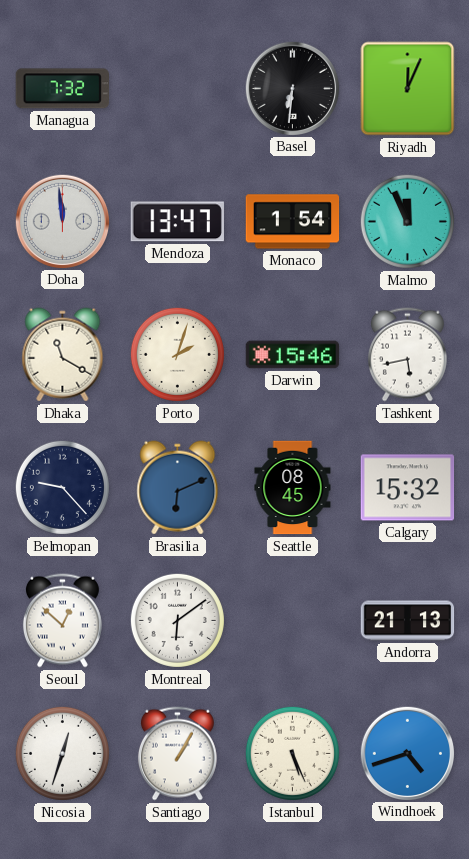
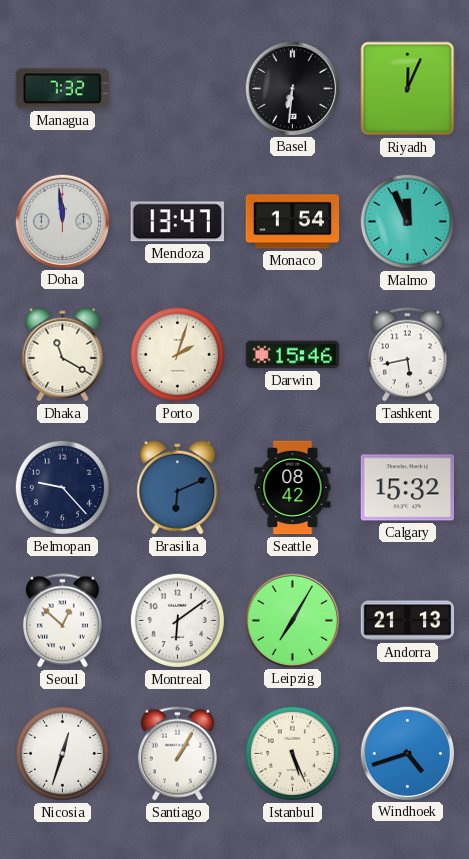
Seattle: 08:45 -> 08:42 (293, 488)
Leipzig: none -> 7:05 (292, 620)
